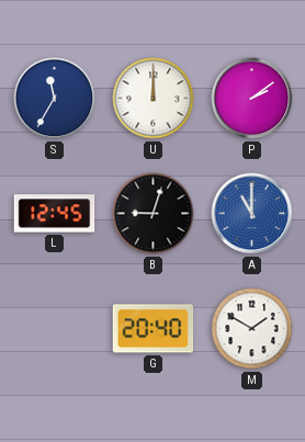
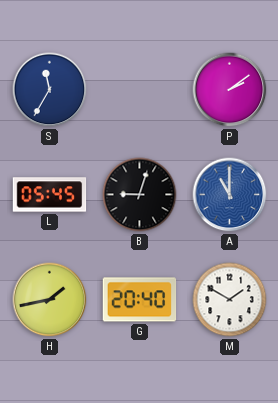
U: 12:00 -> none (154, 99)
L: 12:45 -> 05:45 (50, 195)
H: none -> 1:43 (50, 300)
